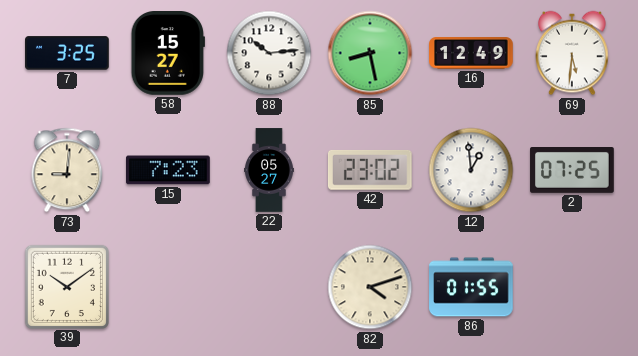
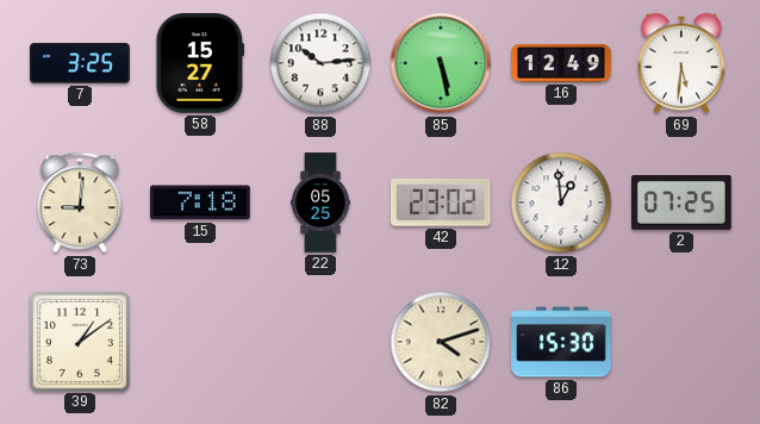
85: 8:28 -> 5:28 (441, 63)
15: 7:23 -> 7:18 (201, 202)
22: 05:27 -> 05:25 (322, 202)
39: 10:09 -> 1:09 (79, 341)
86: 01:55 -> 15:30 (561, 342)
